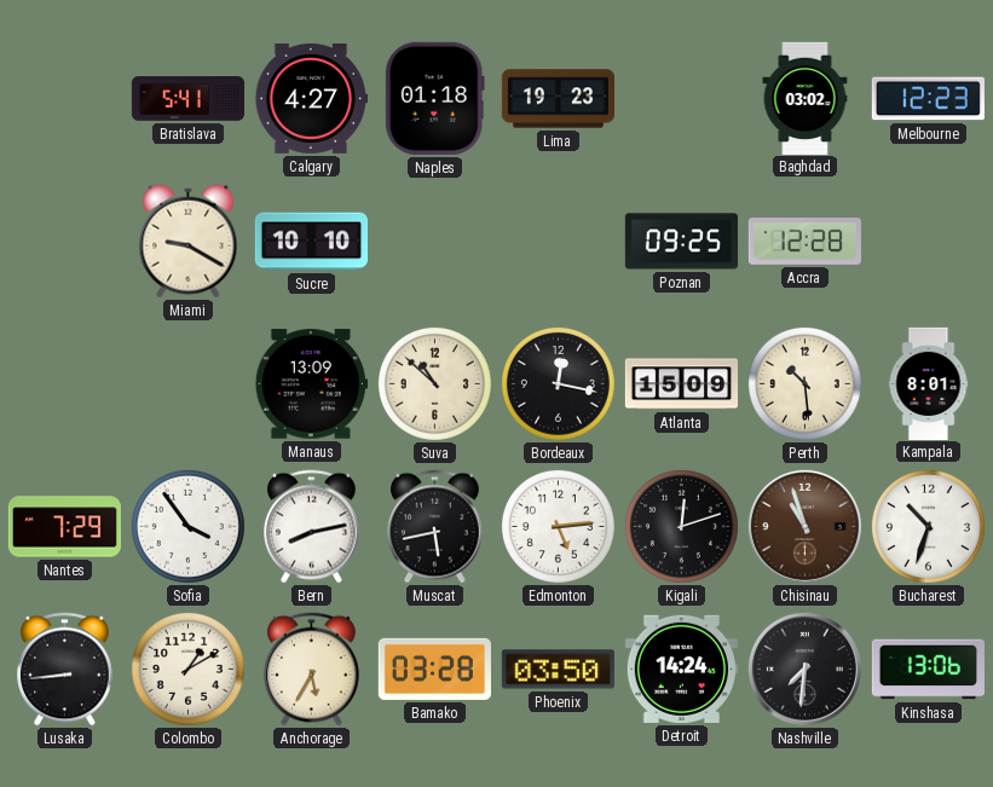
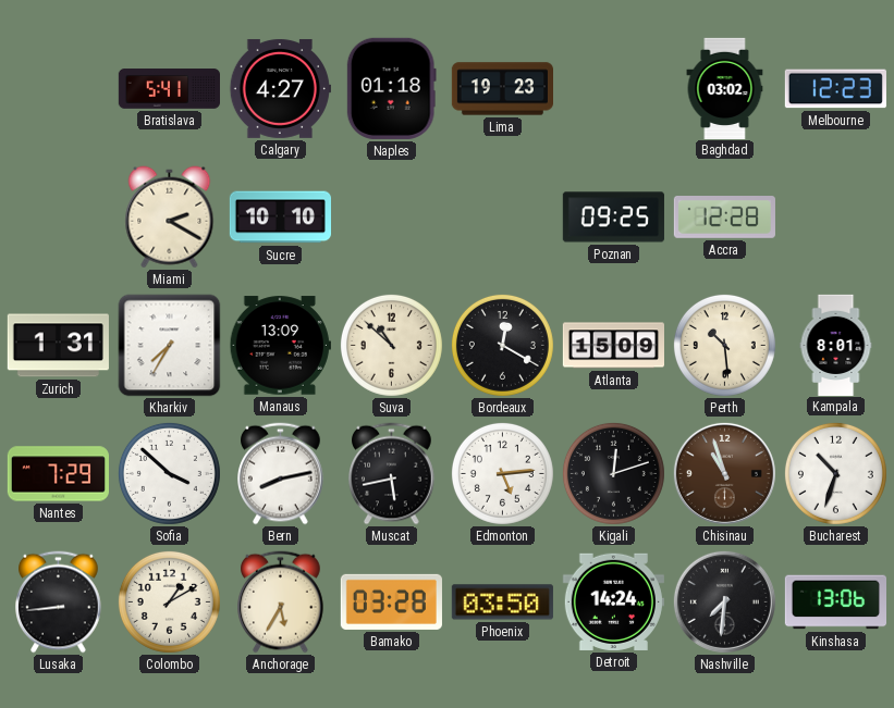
Miami: 9:20 -> 2:20 (170, 218)
Zurich: none -> 1:31 (58, 346)
Kharkiv: none -> 7:35 (170, 346)
Bordeaux: 12:17 -> 12:20 (502, 345)
Sofia: 3:54 -> 3:52 (169, 473)
